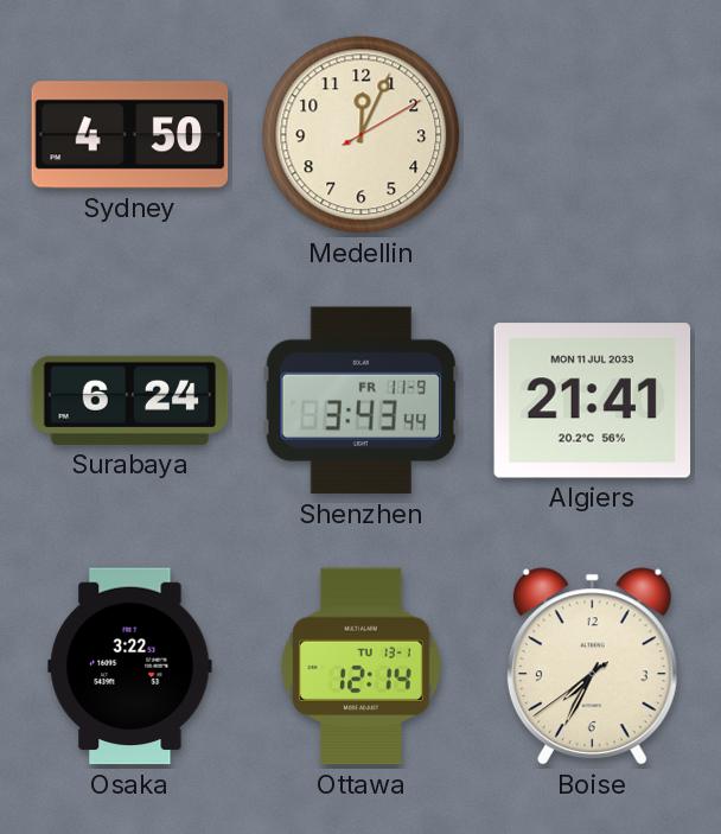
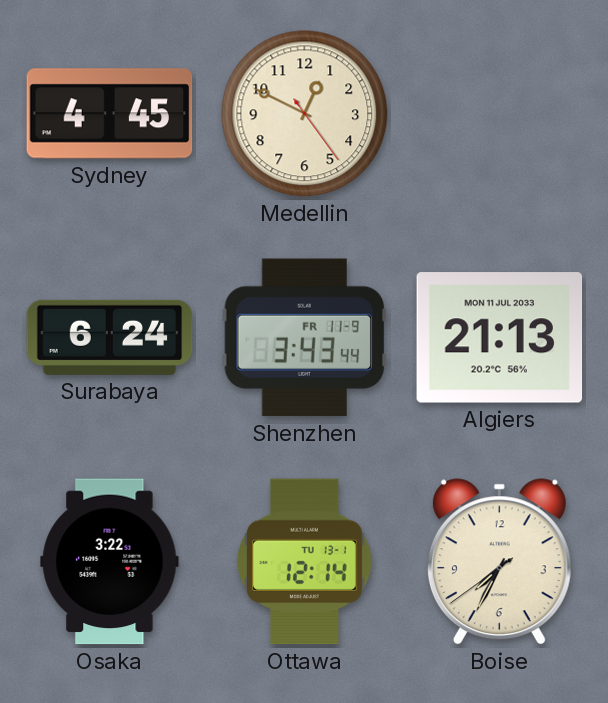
Sydney: 4:50 -> 4:45 (110, 114)
Medellin: 12:04 -> 12:49 (305, 114)
Algiers: 21:41 -> 21:13 (500, 338)
